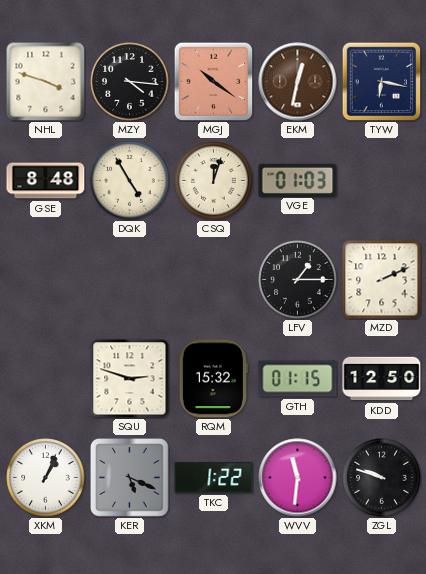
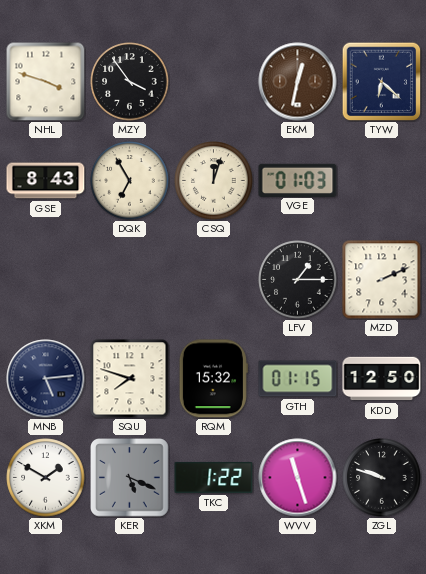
MZY: 4:16 -> 3:54 (130, 82)
MGJ: 10:21 -> none (213, 81)
TYW: 6:17 -> 6:22 (381, 81)
GSE: 8:48 -> 8:43 (46, 181)
DQK: 4:55 -> 6:55 (130, 181)
MNB: none -> 5:14 (46, 379)
SQU: 2:48 -> 7:48 (130, 379)
XKM: 1:04 -> 1:50 (46, 478)
WVV: 11:31 -> 11:27 (298, 478)
